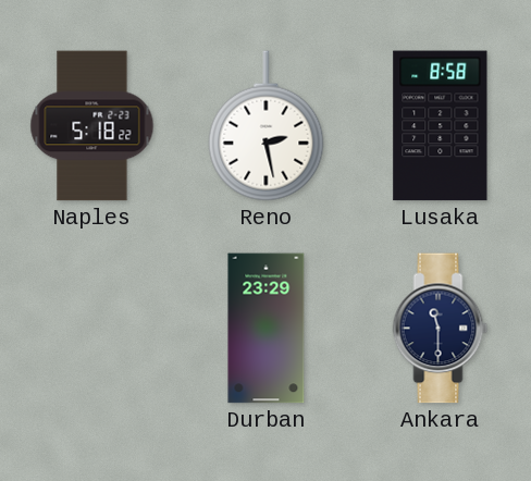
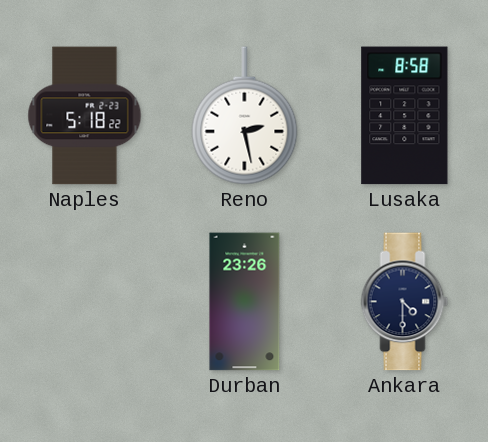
Durban: 23:29 -> 23:26 (245, 302)
Ankara: 11:30 -> 4:30 (405, 302)
